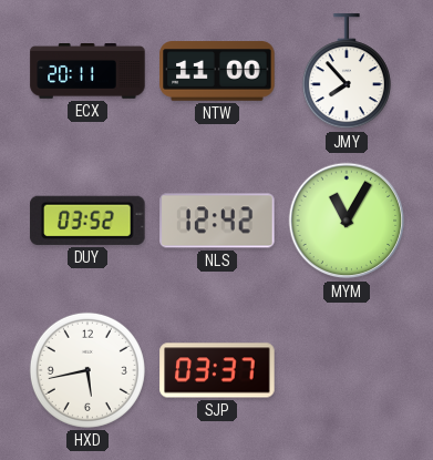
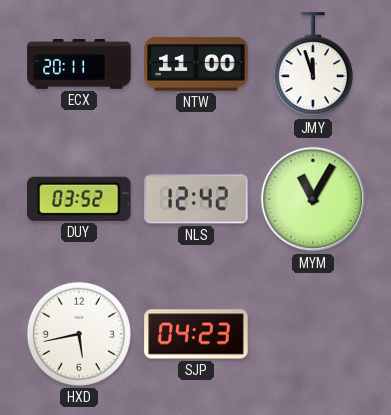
JMY: 7:53 -> 11:57 (313, 65)
SJP: 03:37 -> 04:23 (196, 334)
